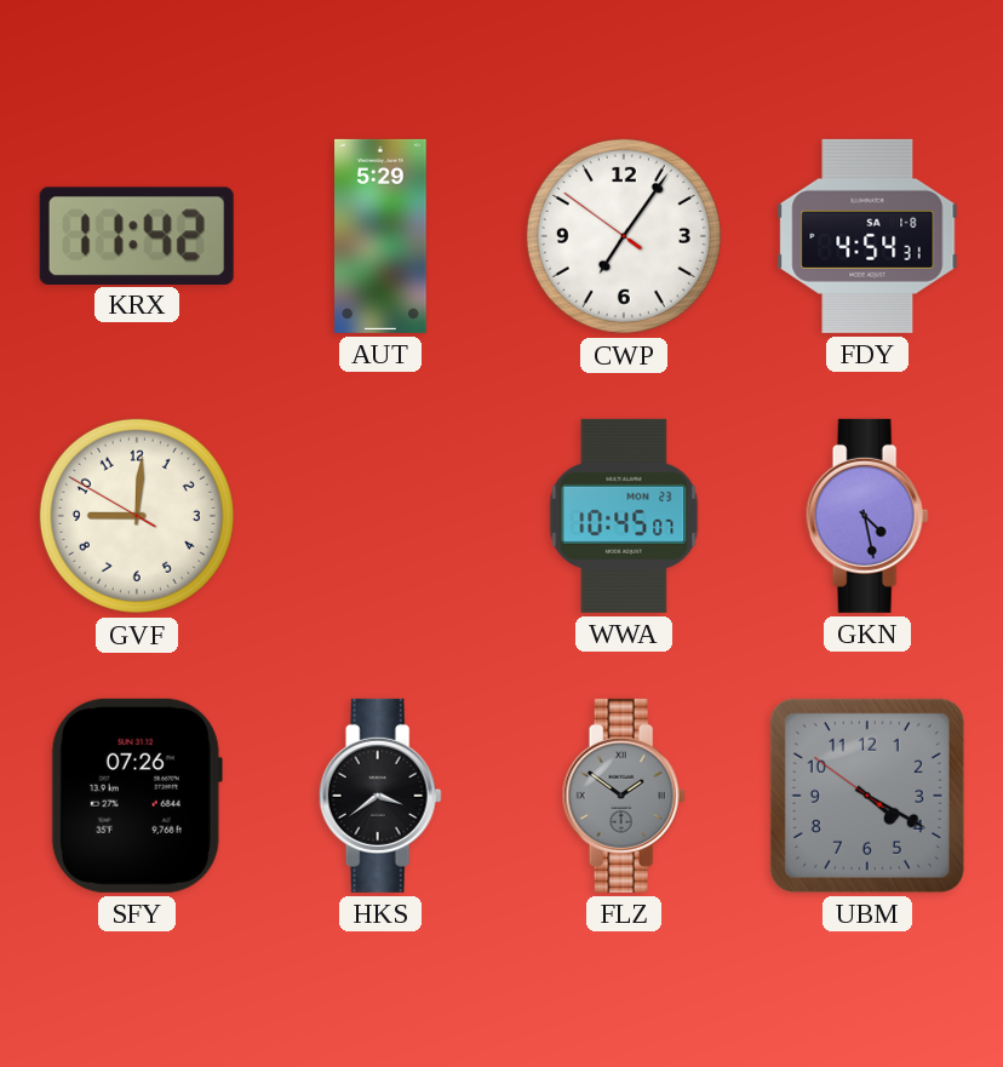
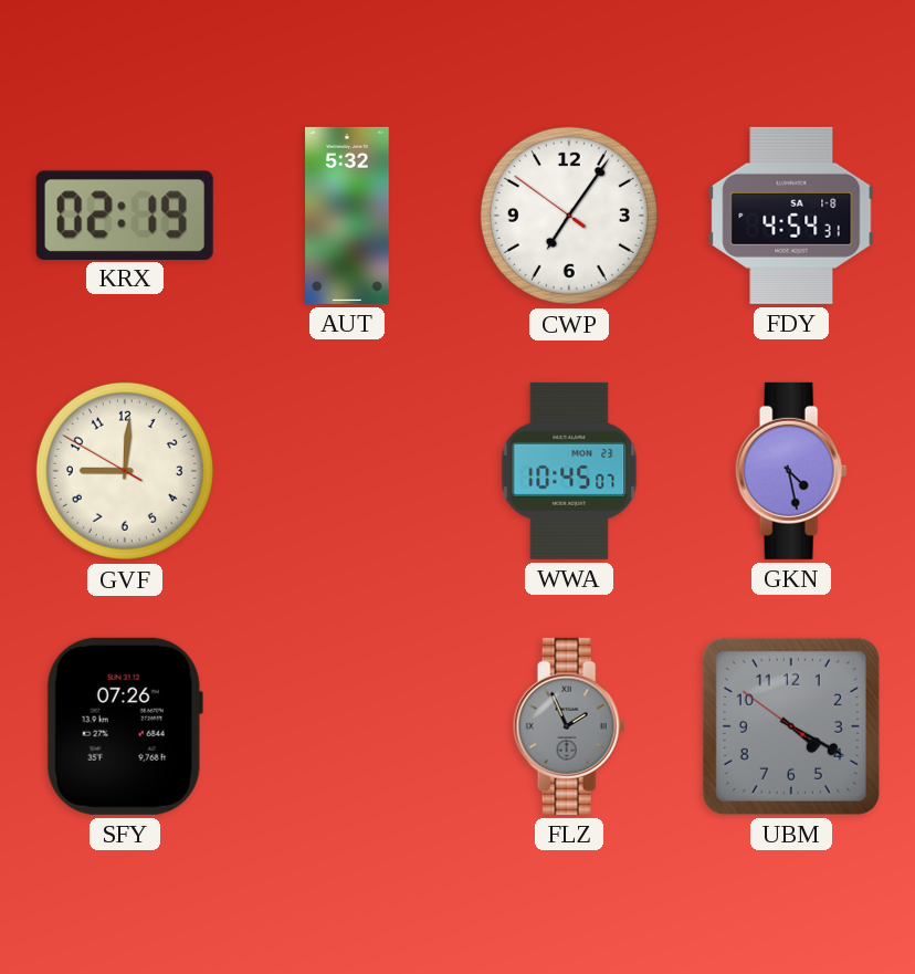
KRX: 11:42 -> 02:19 (125, 214)
AUT: 5:29 -> 5:32 (347, 216)
HKS: 3:39 -> none (380, 796)
FLZ: 1:51 -> 1:56 (569, 726)
